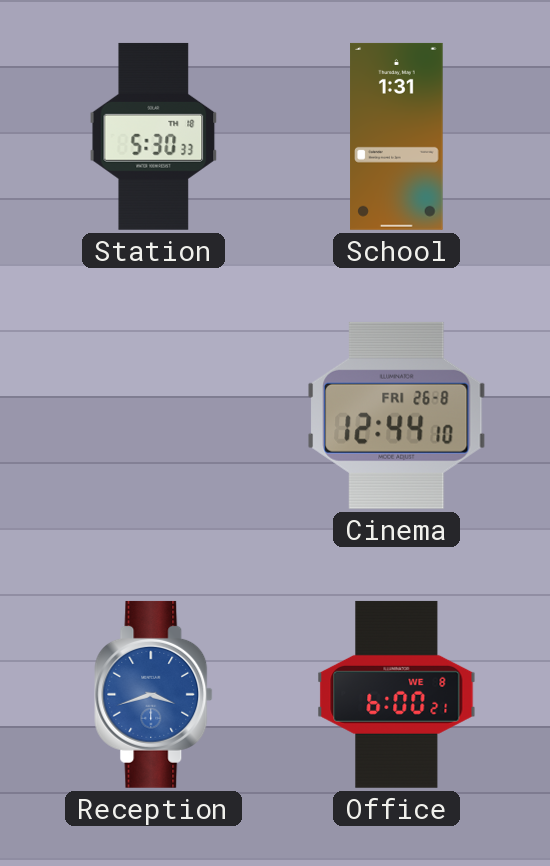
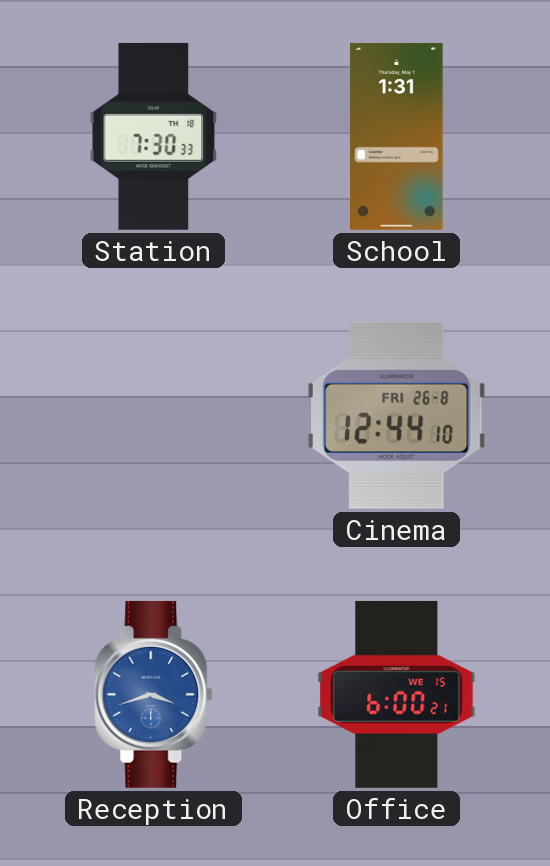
Station: 5:30 -> 7:30 (154, 136)
Office date: WE 8 -> WE 15 (397, 694)
